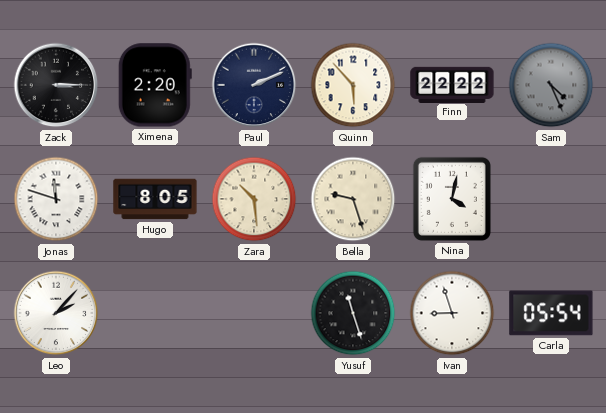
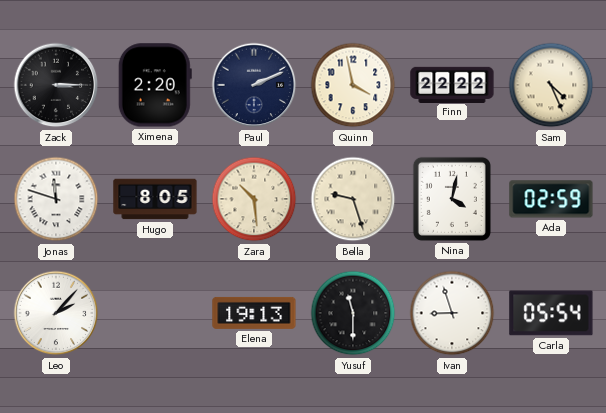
Quinn: 5:53 -> 3:58 (353, 85)
Sam dial: grey -> cream (551, 85)
Ada: none -> 02:59 (551, 199)
Elena: none -> 19:13 (254, 313)
Yusuf: 11:27 -> 11:30 (353, 313)
